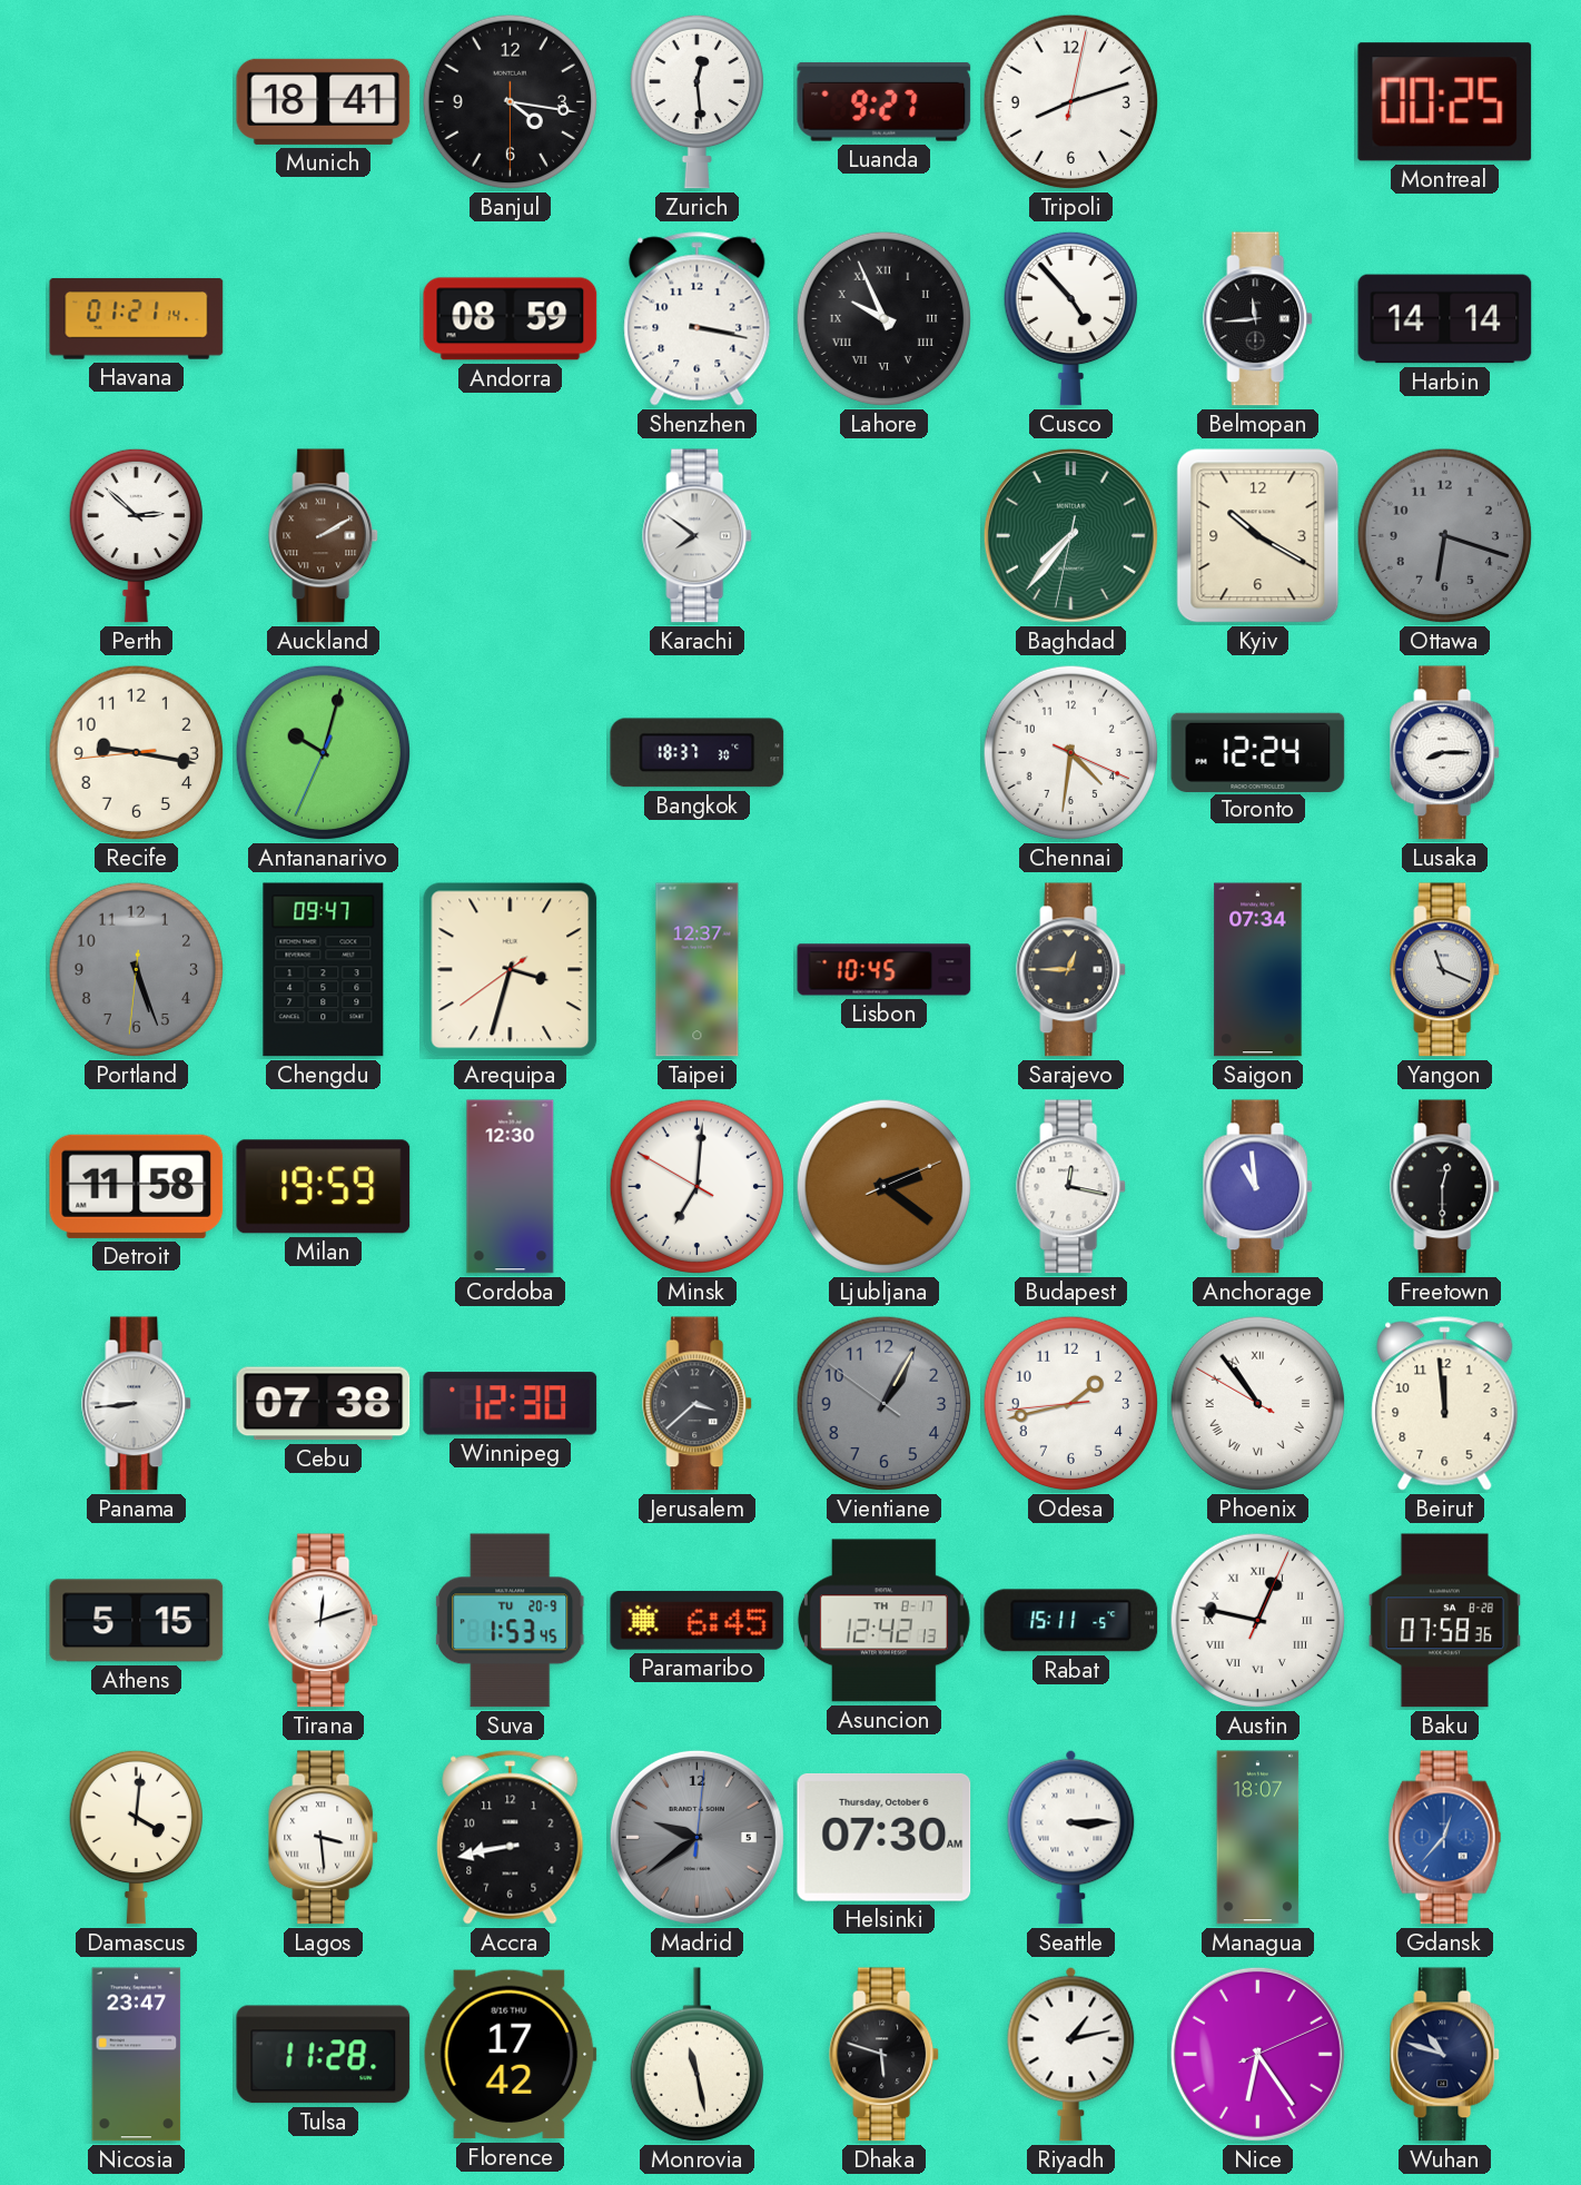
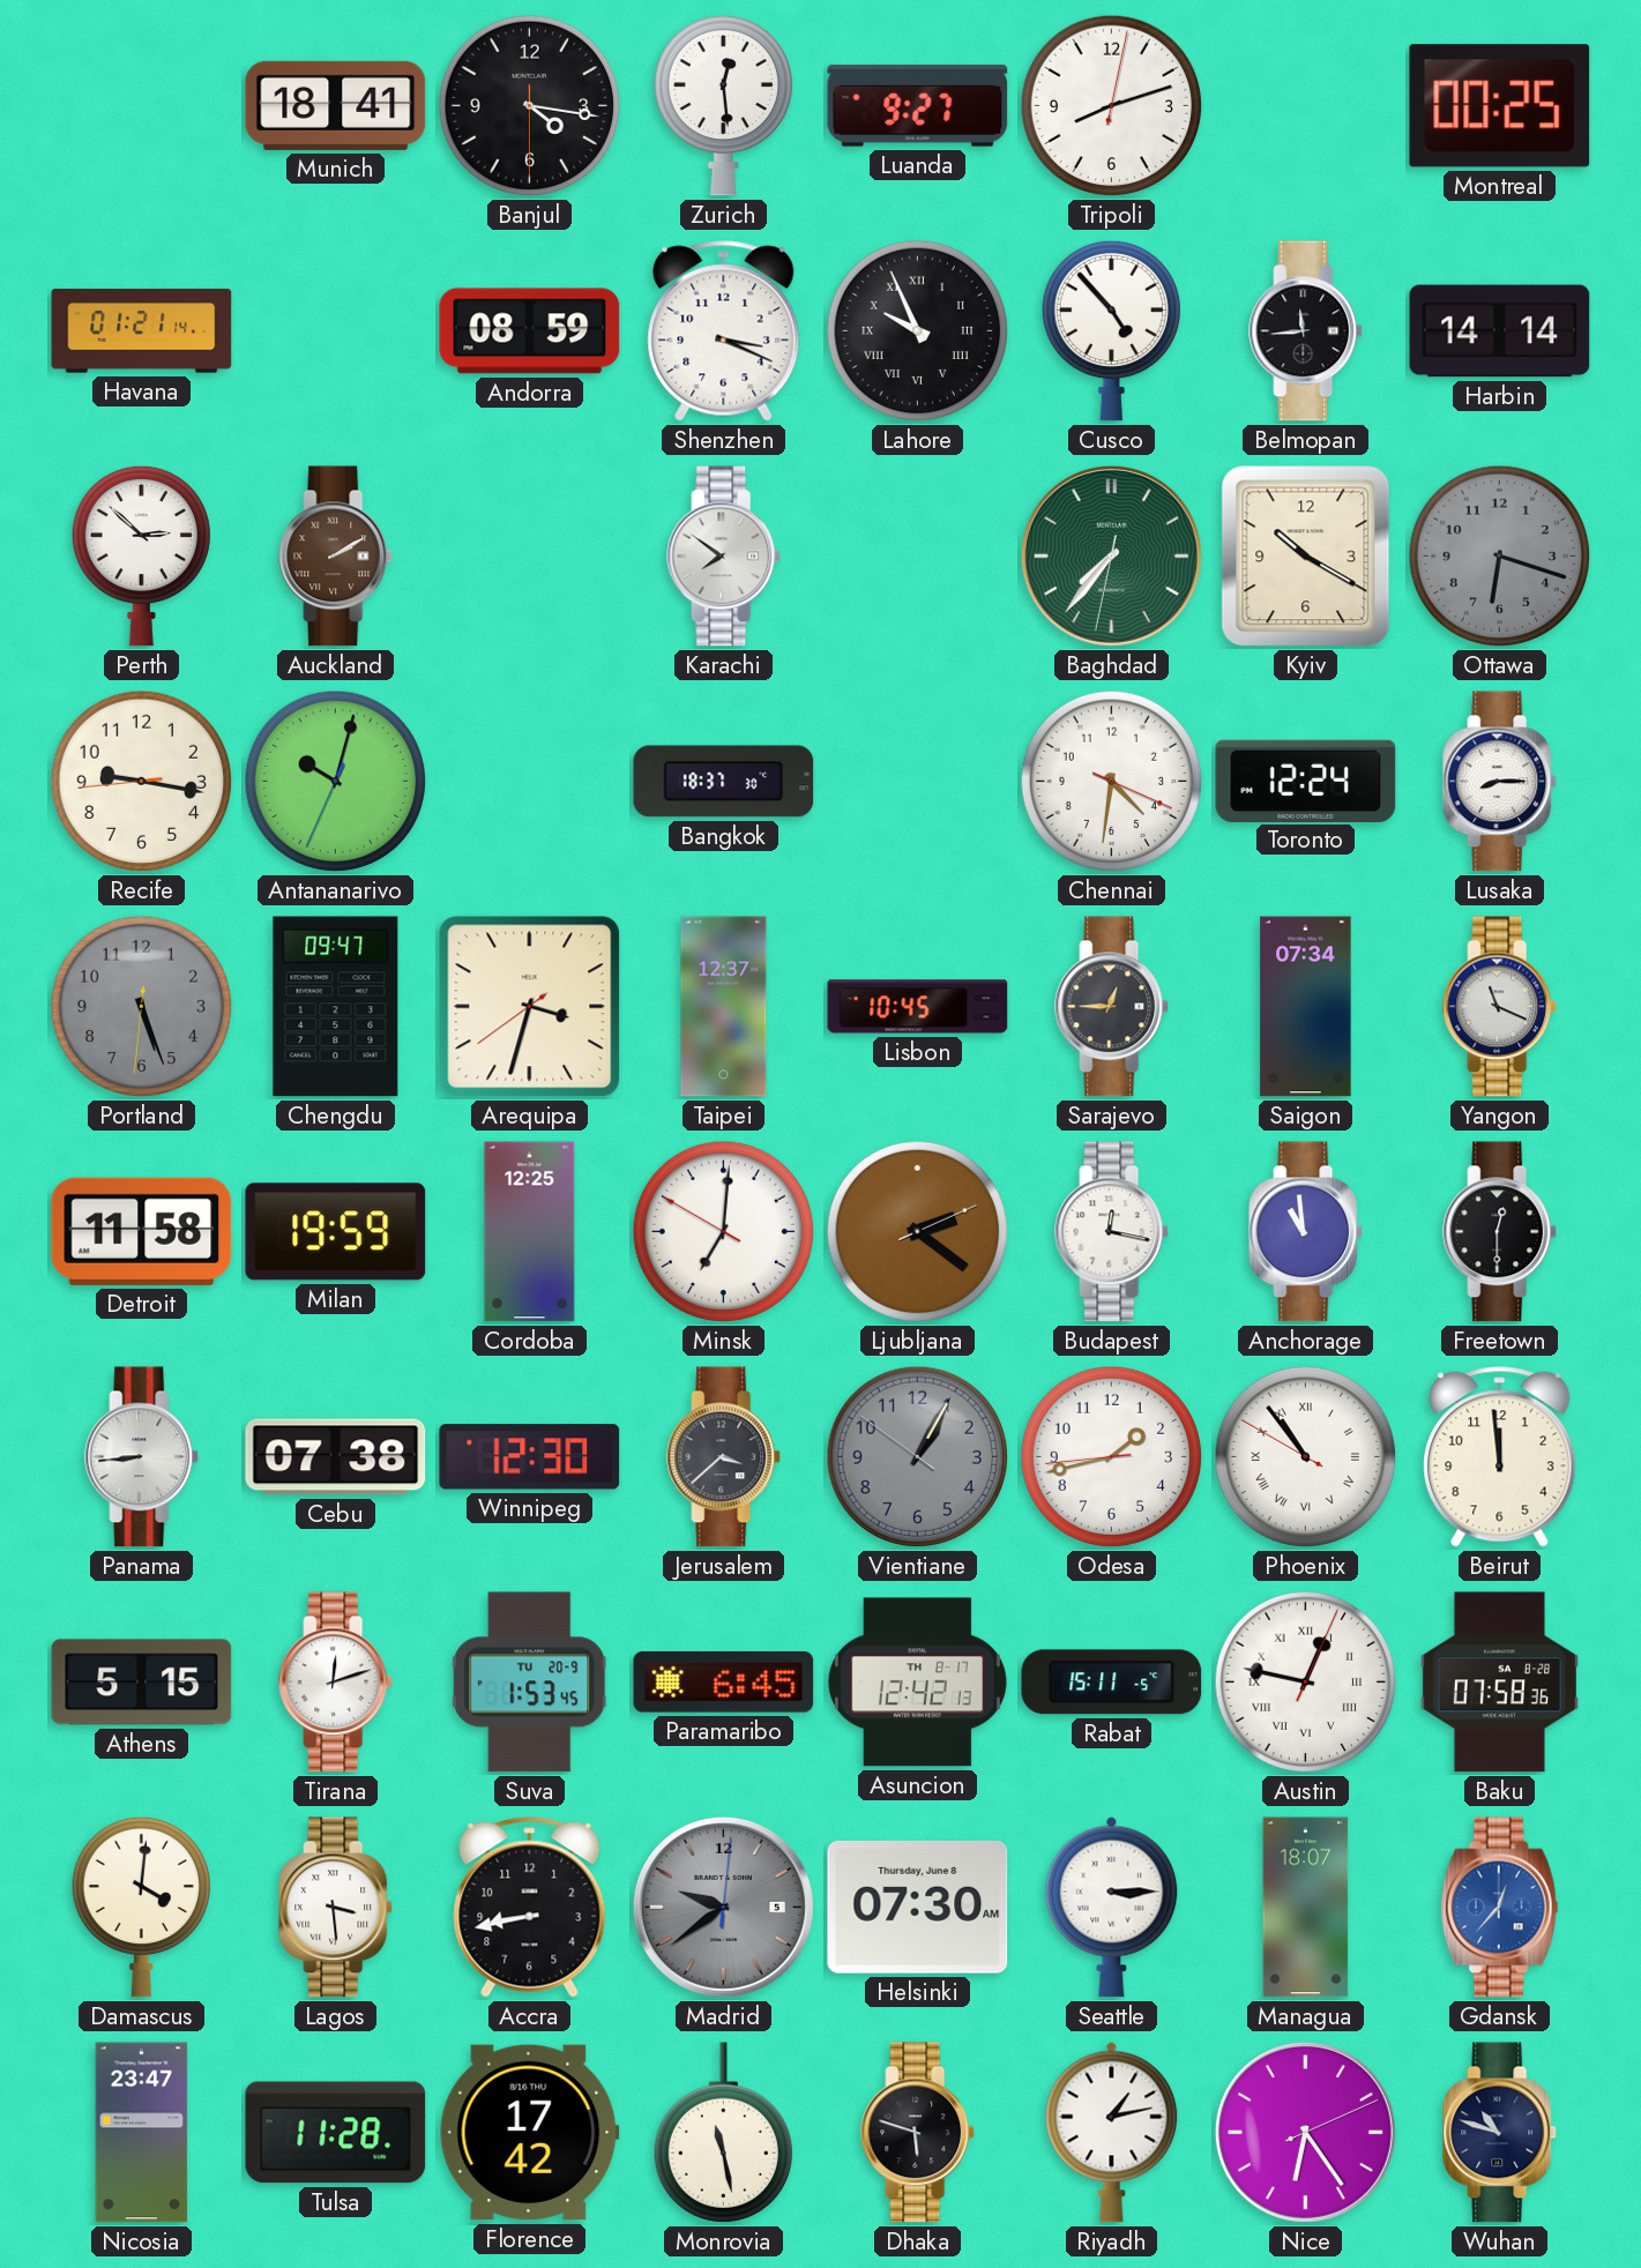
Shenzhen: 3:17 -> 3:19 (724, 331)
Cordoba: 12:30 -> 12:25 (530, 1232)
Helsinki date: Thursday, October 6 -> Thursday, June 8 (918, 1907)
